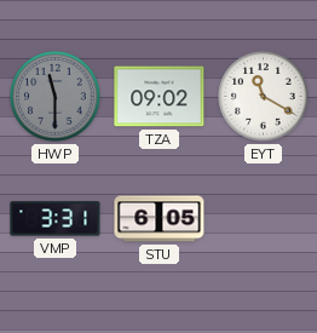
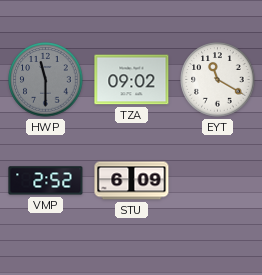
VMP: 3:31 -> 2:52 (46, 181)
STU: 6:05 -> 6:09 (132, 181)
